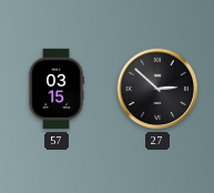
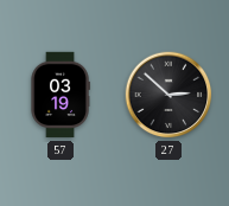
57: 03:15 -> 03:19 (61, 95)
